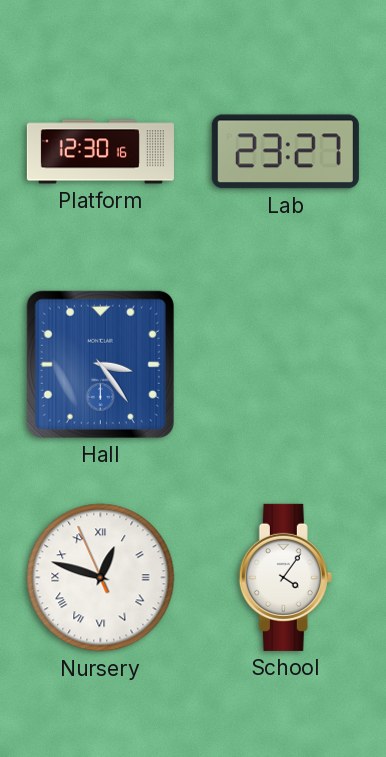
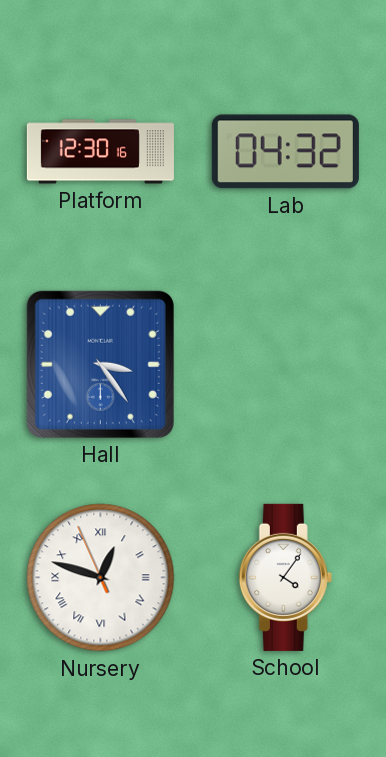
Lab: 23:27 -> 04:32 (285, 152)
